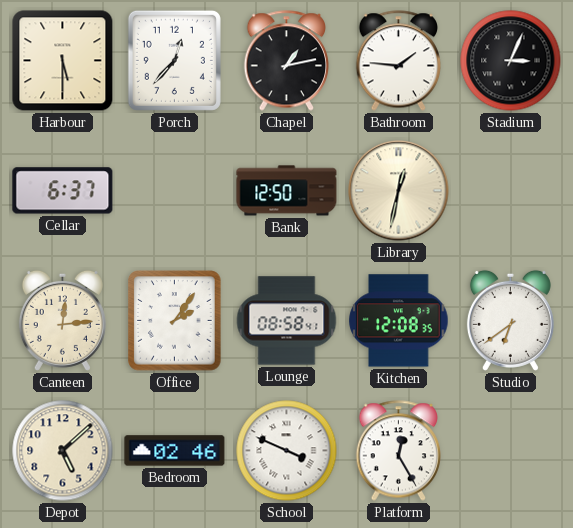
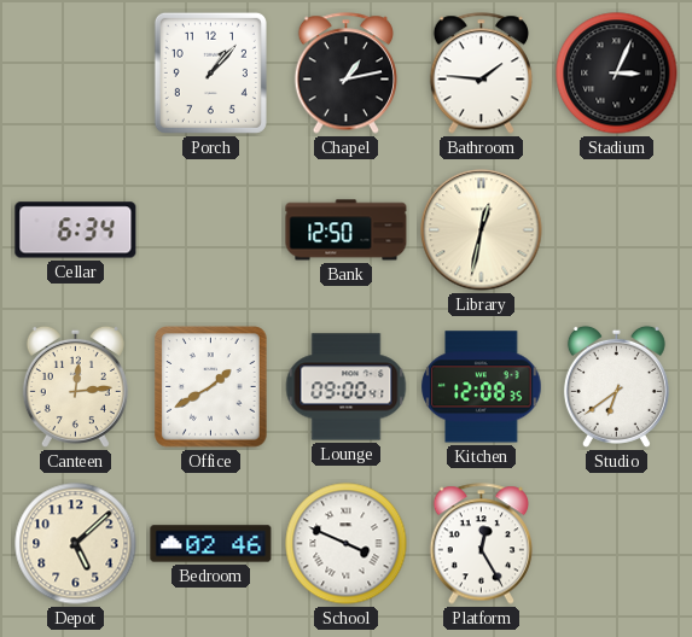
Harbour: 5:30 -> none (63, 61)
Porch: 12:37 -> 1:07 (210, 72)
Cellar: 6:37 -> 6:34 (76, 230)
Office: 2:06 -> 1:40 (211, 387)
Lounge: 08:58 -> 09:00 (347, 387)
